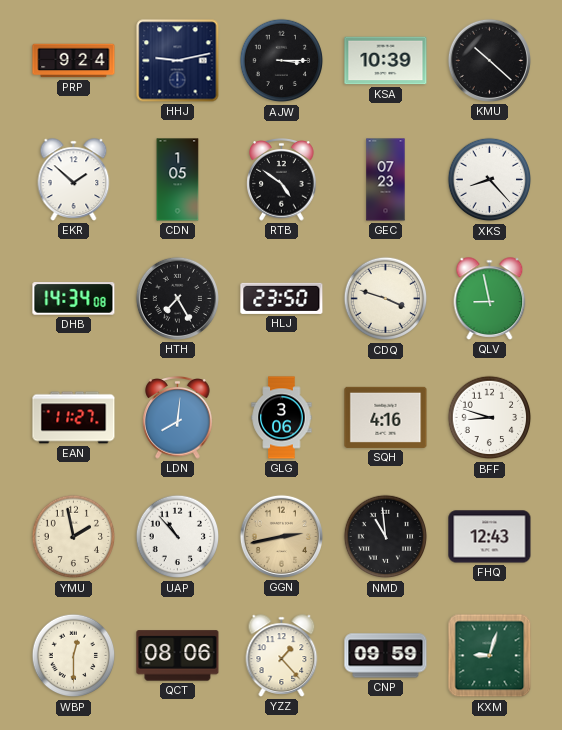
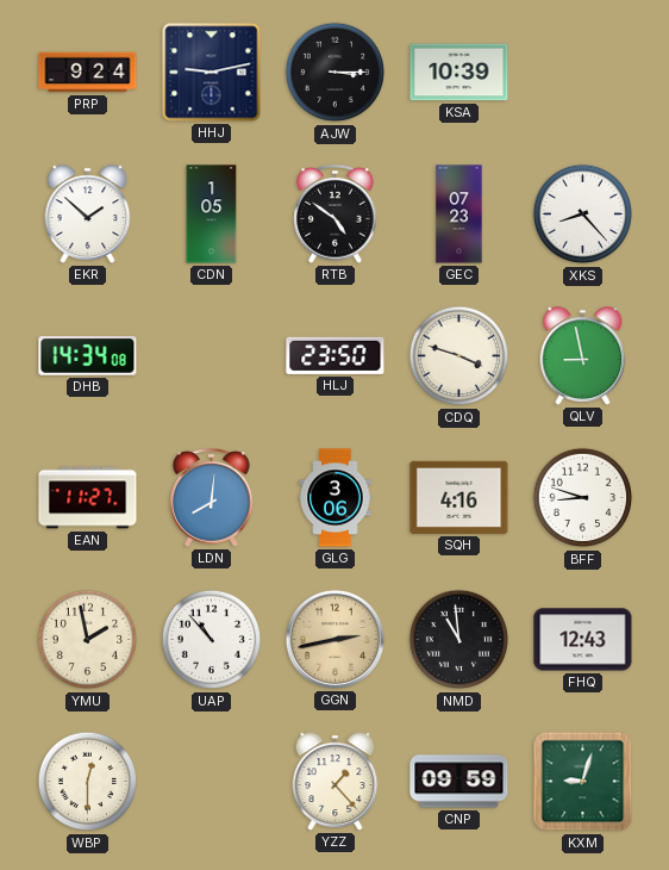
KMU: 10:22 -> none (489, 60)
HTH: 7:25 -> none (177, 298)
QCT: 08:06 -> none (178, 656)
